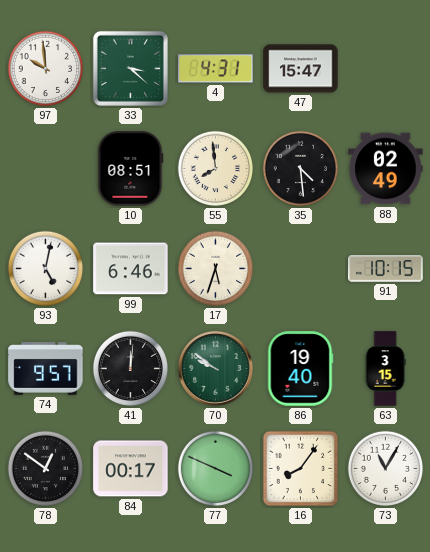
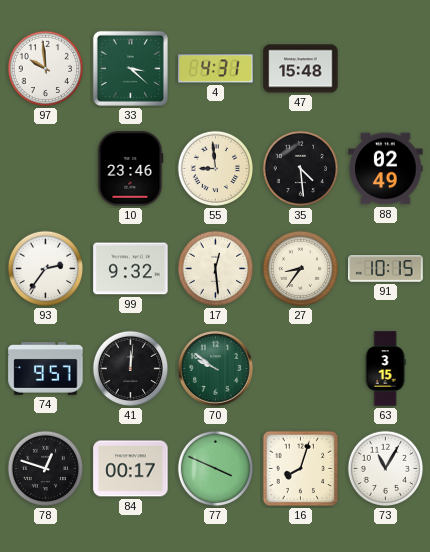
47: 15:47 -> 15:48 (301, 69)
10: 08:51 -> 23:46 (130, 169)
55: 7:59 -> 8:59 (216, 169)
93: 5:02 -> 2:36 (46, 269)
99: 6:46 -> 9:32 (131, 269)
17: 5:33 -> 12:29 (216, 269)
27: none -> 8:36 (301, 269)
86: 19:40 -> none (300, 369)
78: 12:51 -> 12:48 (46, 469)
16: 8:06 -> 8:03 (301, 469)
